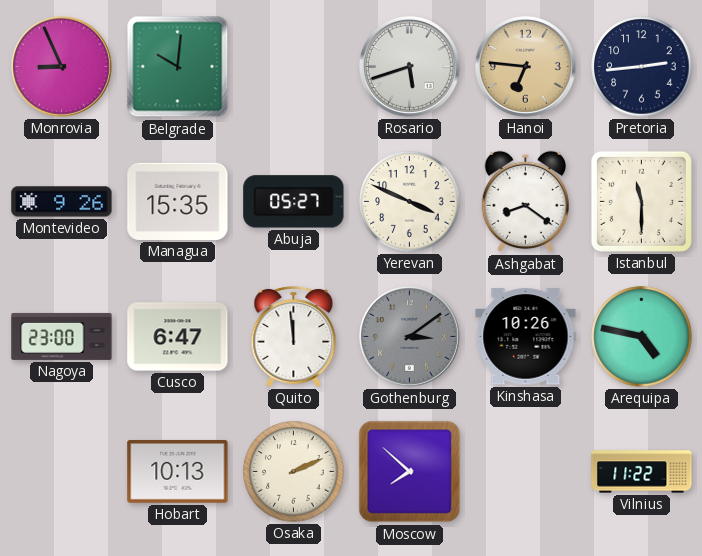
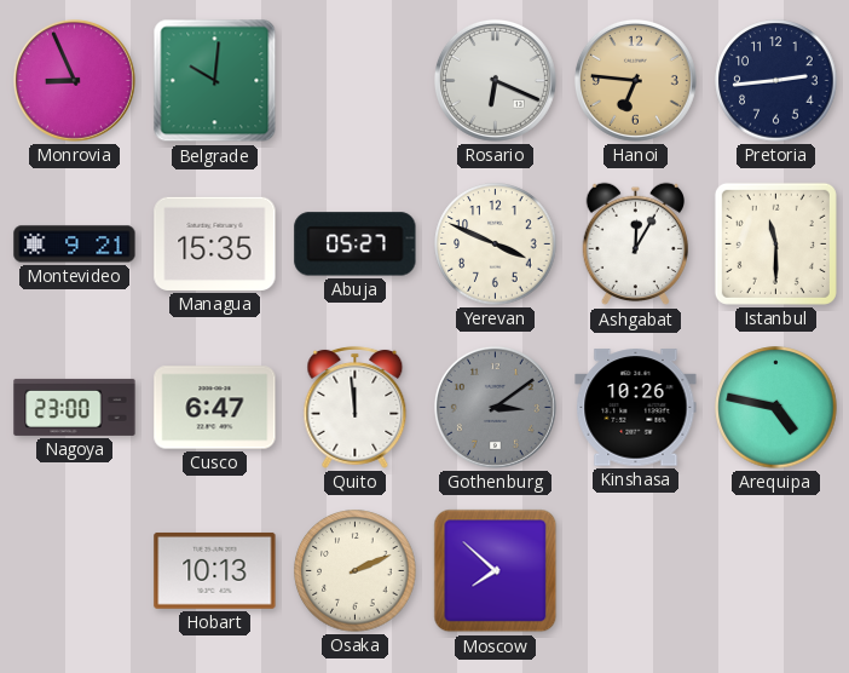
Rosario: 5:42 -> 6:19 (495, 80)
Montevideo: 9:26 -> 9:21 (75, 245)
Ashgabat: 8:21 -> 12:05 (635, 245)
Vilnius: 11:22 -> none (642, 472)
